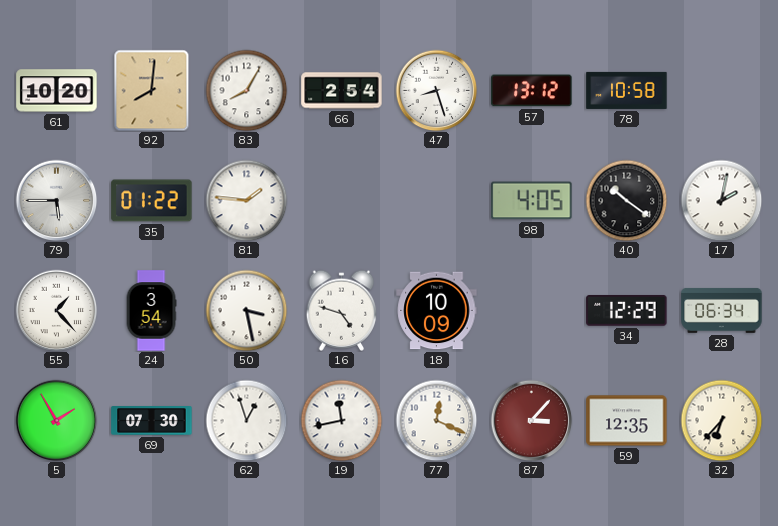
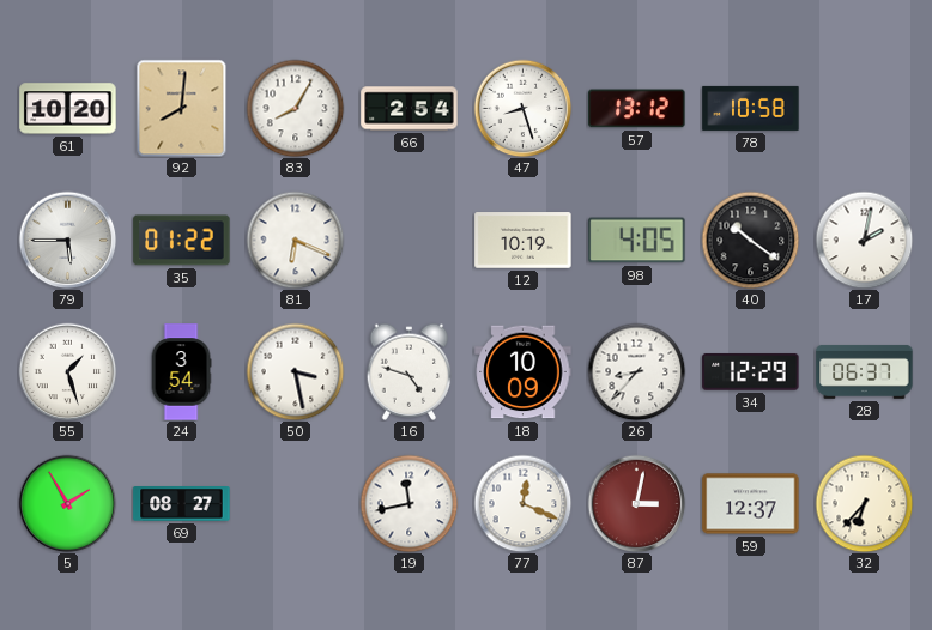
81: 1:46 -> 6:19 (295, 240)
12: none -> 10:19 (524, 241)
55: 1:23 -> 1:27 (67, 371)
26: none -> 8:37 (636, 371)
28: 06:34 -> 06:37 (865, 372)
69: 07:30 -> 08:27 (182, 504)
62: 12:57 -> none (246, 420)
87: 3:07 -> 3:02 (636, 503)
59: 12:35 -> 12:37 (751, 504)
